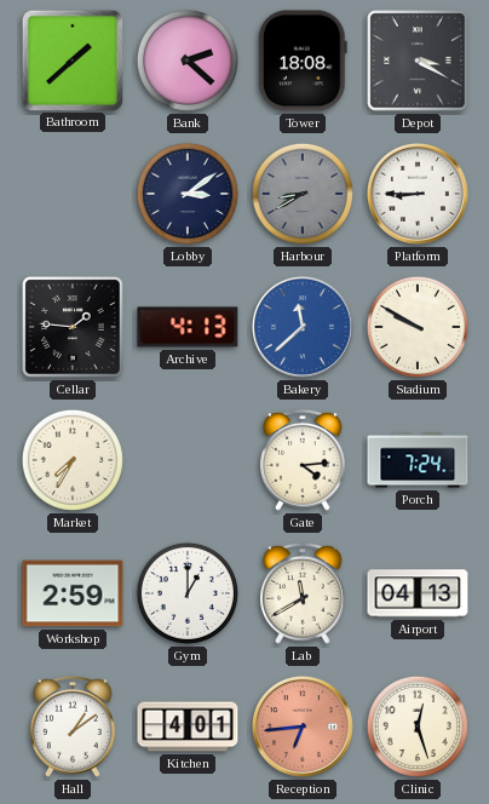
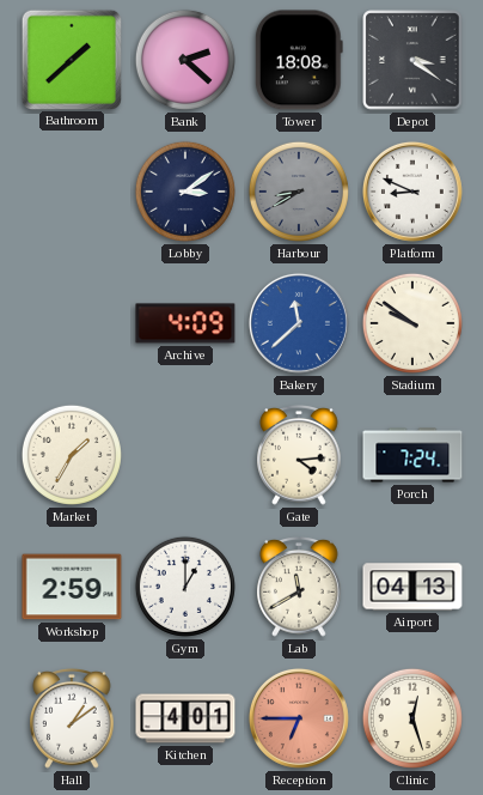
Depot: 3:20 -> 3:21 (412, 60)
Platform: 8:45 -> 8:49 (412, 192)
Cellar: 1:46 -> none (73, 327)
Archive: 4:13 -> 4:09 (185, 323)
Stadium: 9:50 -> 9:51 (412, 323)
Market: 7:35 -> 1:35 (72, 455)
Reception: 6:44 -> 6:45 (299, 718)
